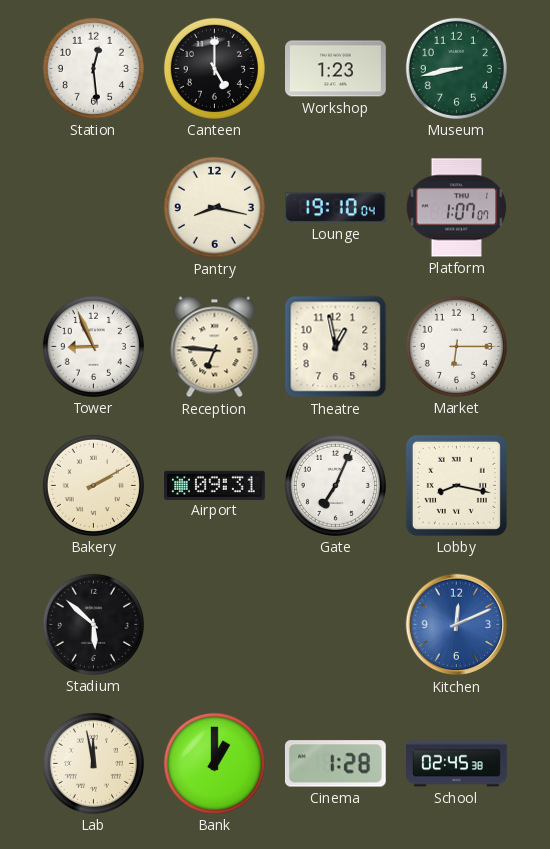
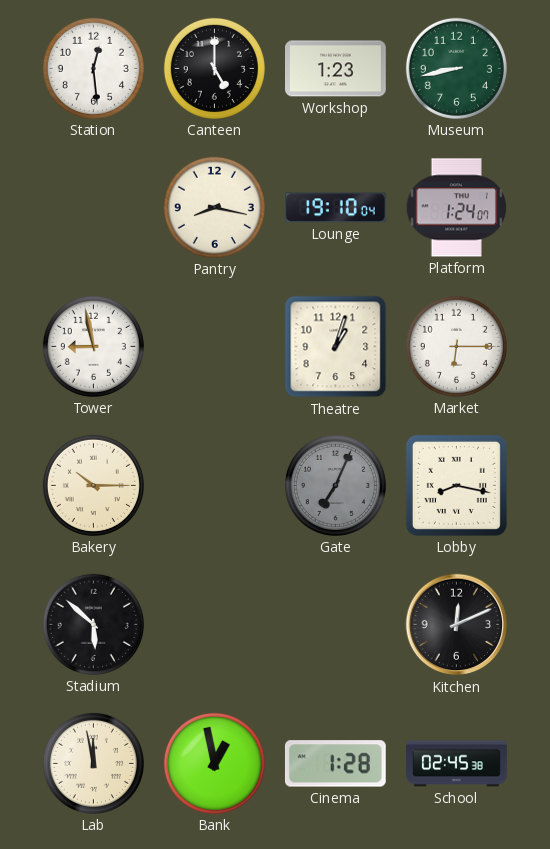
Platform: 1:07 -> 1:24 (457, 208)
Tower: 8:56 -> 8:58 (93, 346)
Reception: 6:46 -> none (215, 347)
Theatre: 12:58 -> 1:03 (336, 347)
Bakery: 2:10 -> 10:15 (93, 485)
Airport: 09:31 -> none (215, 485)
Gate dial: white -> grey (335, 485)
Kitchen dial: blue -> black (457, 625)
Bank: 1:00 -> 12:58 (214, 763)
